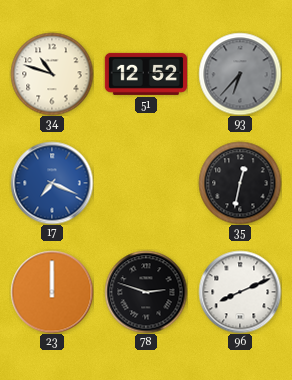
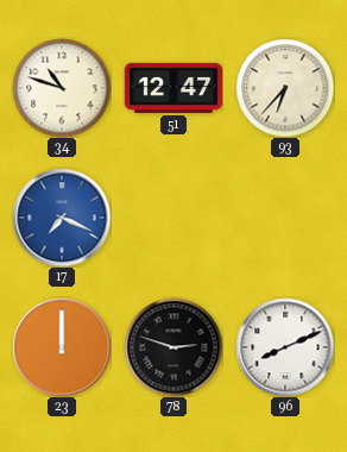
51: 12:52 -> 12:47 (172, 88)
93 dial: grey -> cream (285, 88)
35: 12:32 -> none (240, 183)
